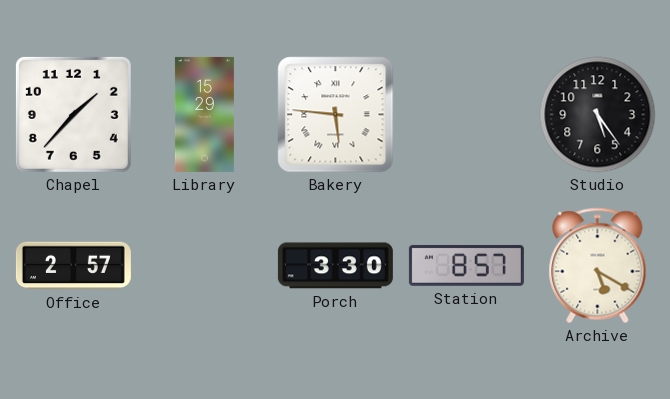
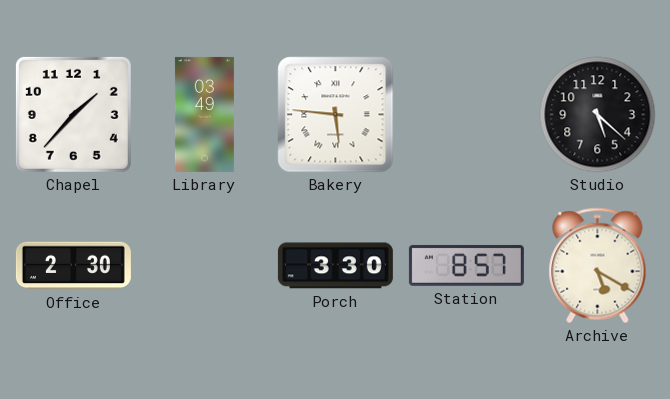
Library: 15:29 -> 03:49 (204, 114)
Studio: 5:24 -> 5:22 (598, 115)
Office: 2:57 -> 2:30 (73, 266)
